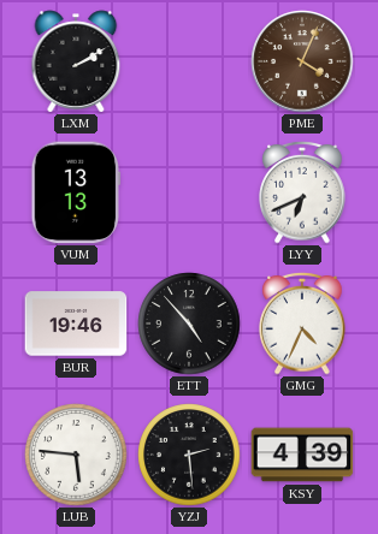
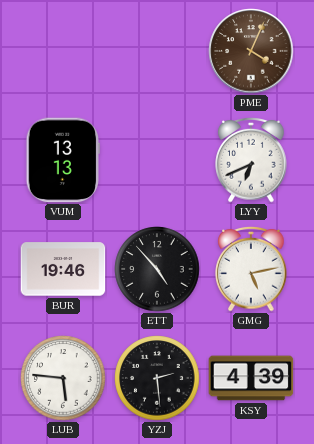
LXM: 2:10 -> none (76, 61)
GMG: 4:34 -> 5:13 (251, 269)
